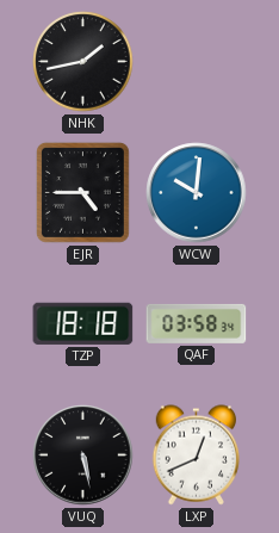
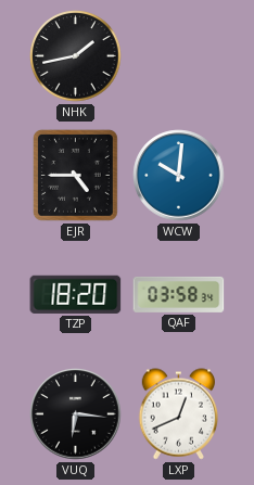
TZP: 18:18 -> 18:20 (76, 294)
VUQ: 5:28 -> 6:16 (76, 414)
